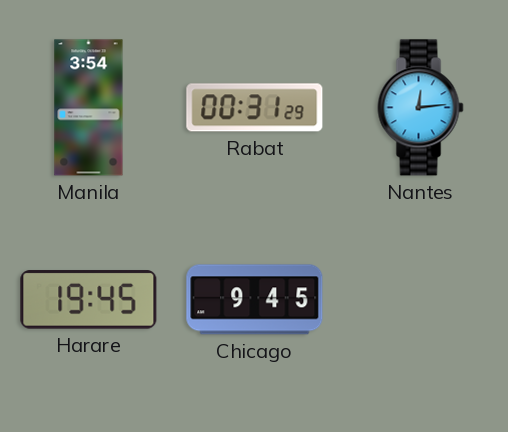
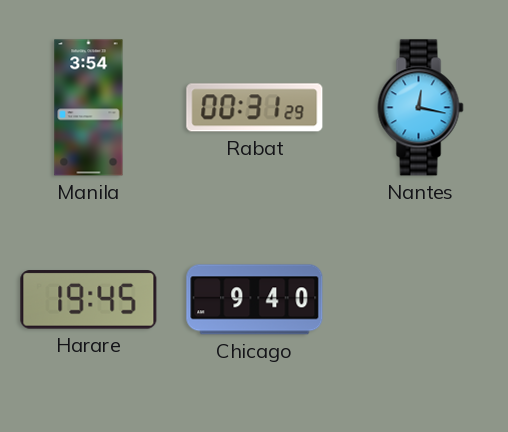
Nantes: 12:14 -> 12:17 (421, 108)
Chicago: 9:45 -> 9:40 (255, 300)
